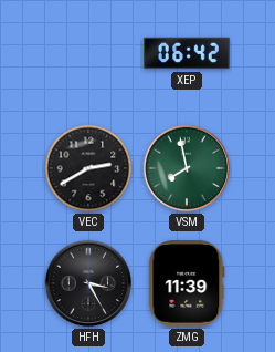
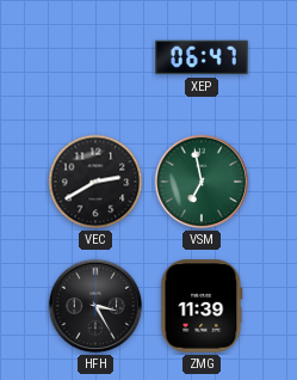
XEP: 06:42 -> 06:47 (202, 57)
VSM: 7:58 -> 6:58 (202, 182)
